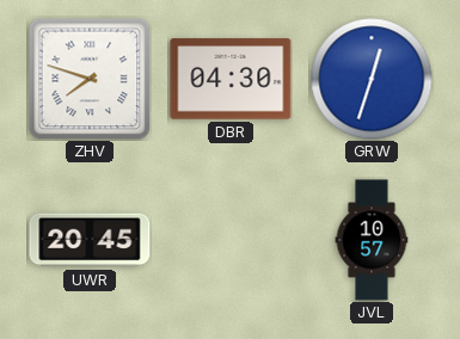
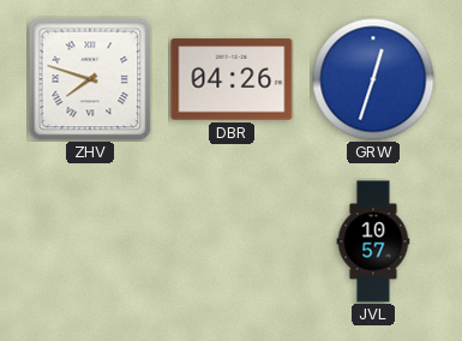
DBR: 04:30 -> 04:26 (232, 79)
UWR: 20:45 -> none (90, 240)
